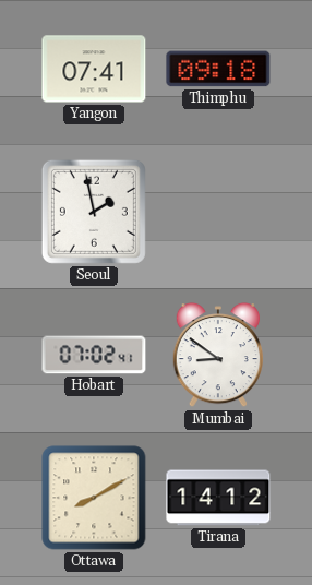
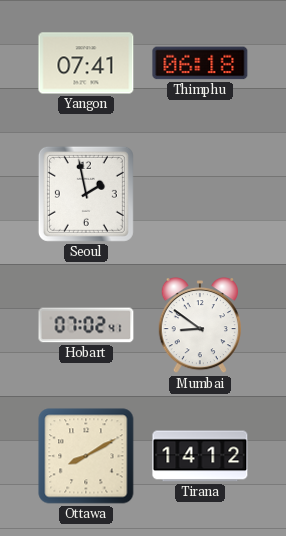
Thimphu: 09:18 -> 06:18 (200, 63)
